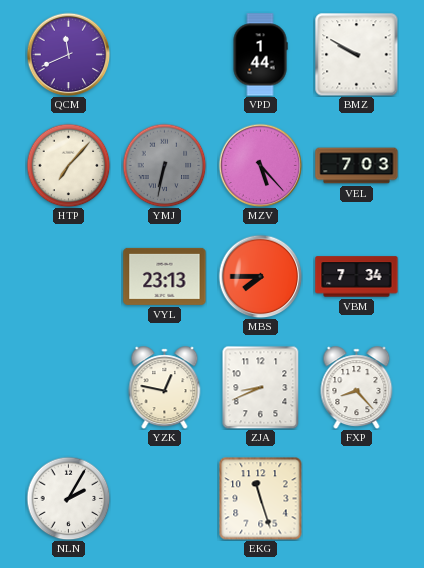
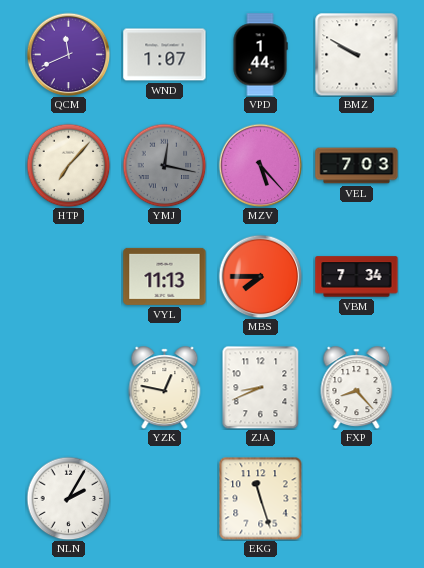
WND: none -> 1:07 (165, 55)
YMJ: 6:32 -> 12:17 (164, 165)
VYL: 23:13 -> 11:13 (165, 276)
